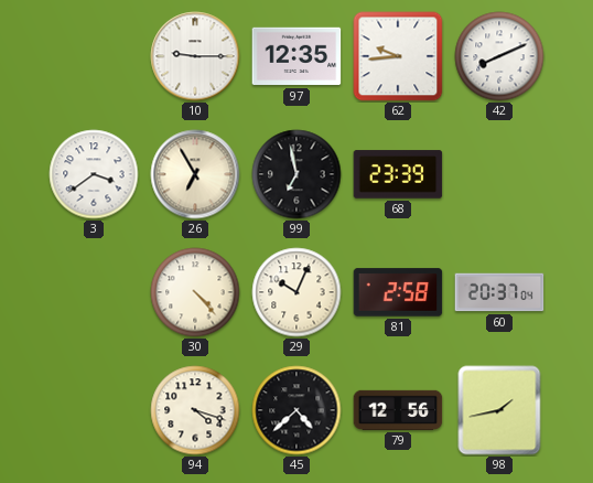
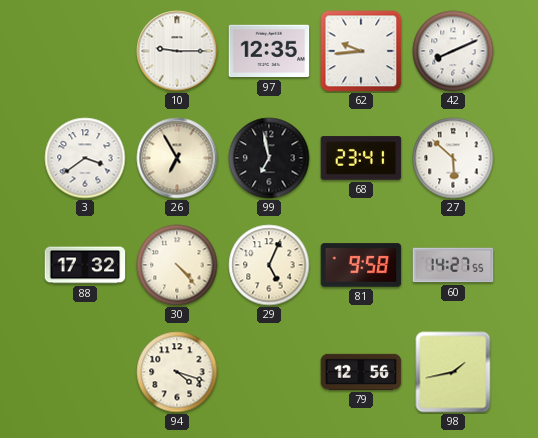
68: 23:39 -> 23:41 (361, 158)
27: none -> 5:52 (453, 158)
88: none -> 17:32 (85, 265)
29: 10:04 -> 5:04 (269, 265)
81: 2:58 -> 9:58 (361, 265)
60: 20:37 -> 14:27 (453, 265)
45: 4:38 -> none (296, 410)
